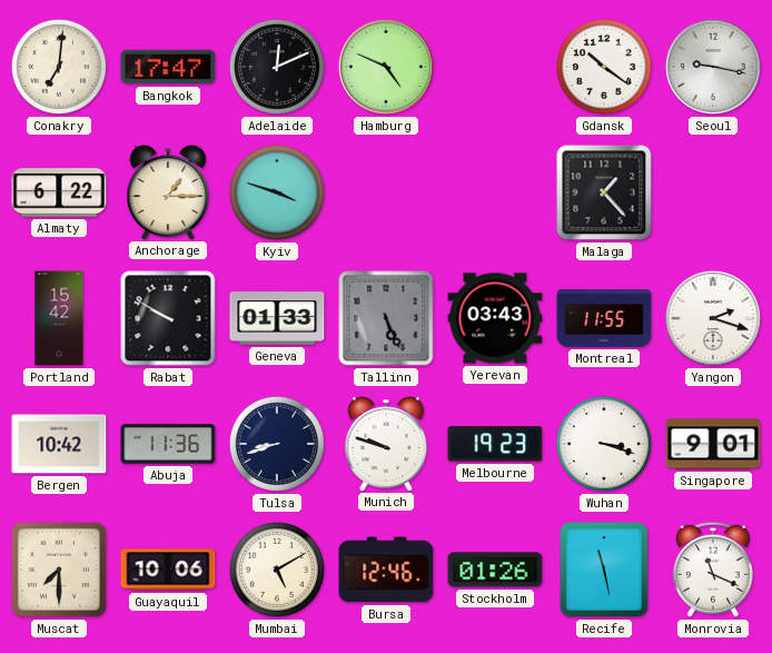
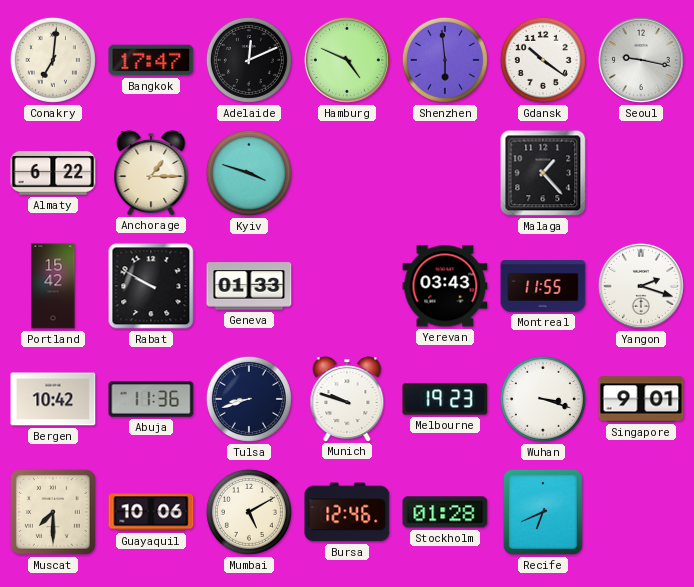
Shenzhen: none -> 5:59 (445, 60)
Tallinn: 5:26 -> none (386, 318)
Stockholm: 01:26 -> 01:28 (445, 512)
Recife: 11:28 -> 6:41 (543, 513)
Monrovia: 11:19 -> none (713, 570)
